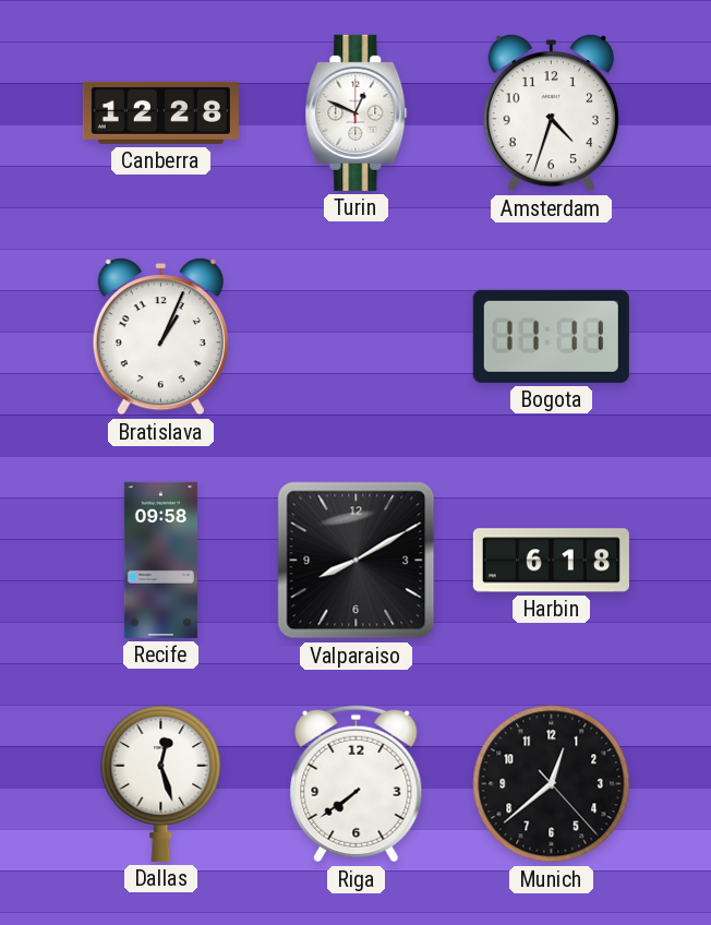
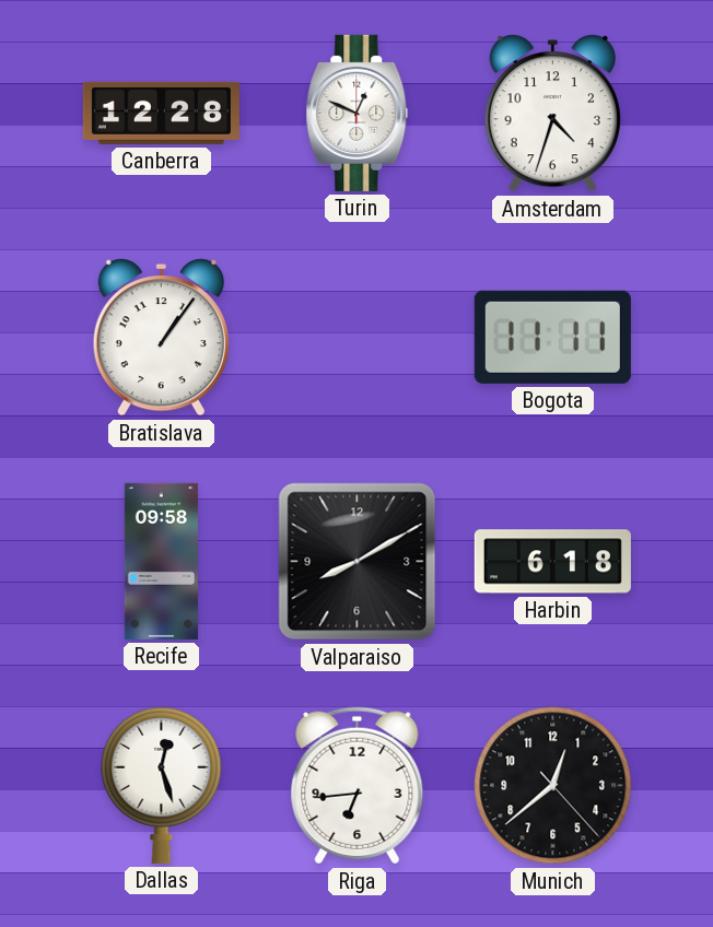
Bratislava: 1:04 -> 1:06 (161, 338)
Riga: 7:39 -> 6:44 (358, 786)
